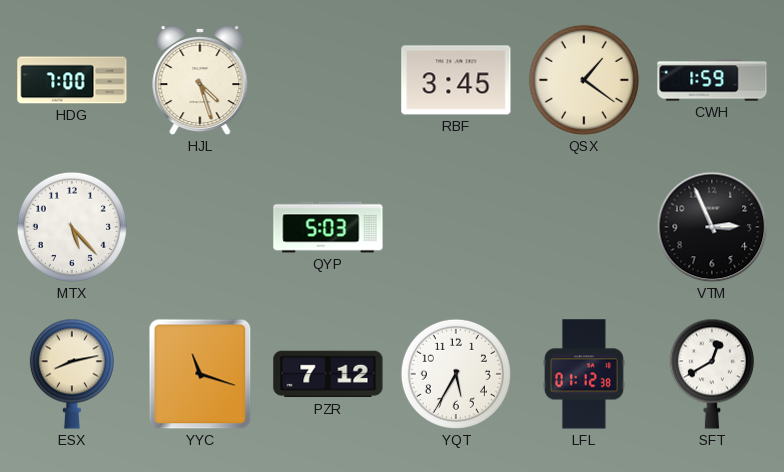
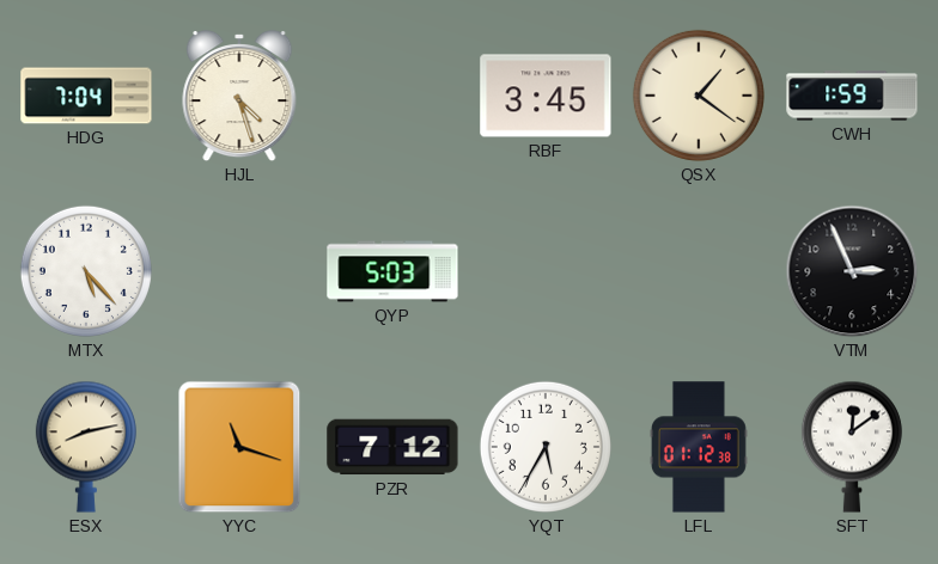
HDG: 7:00 -> 7:04 (86, 96)
SFT: 12:40 -> 12:09 (852, 447)
